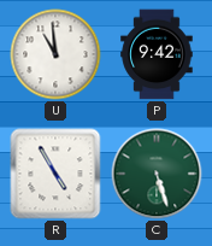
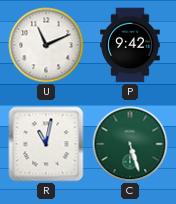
U: 10:59 -> 11:11 (46, 45)
R: 4:55 -> 11:02 (46, 144)
